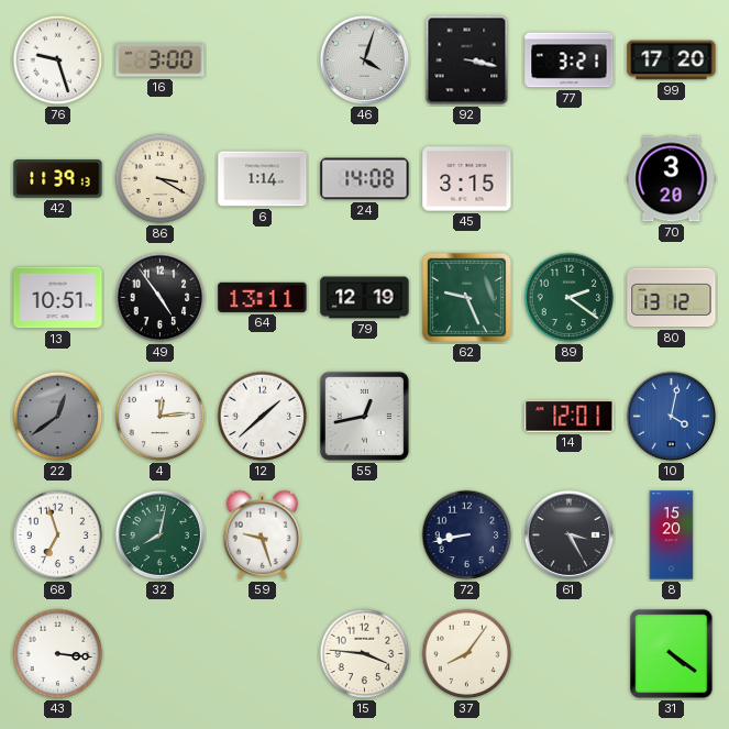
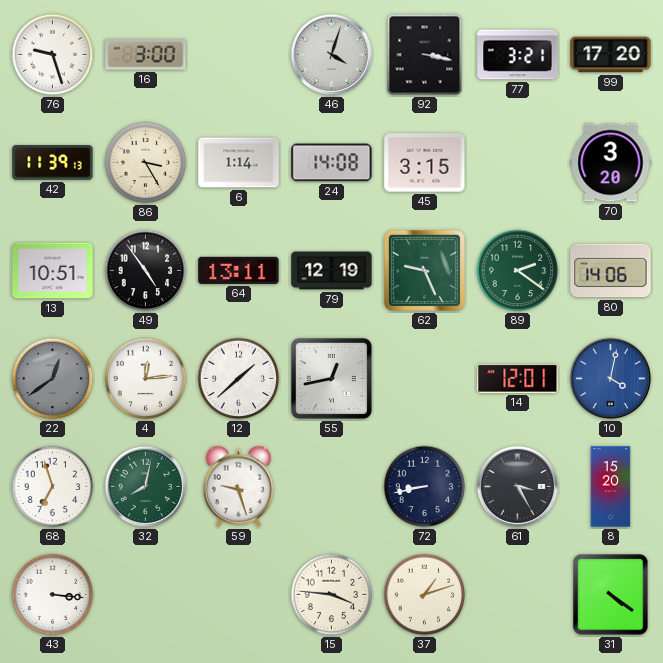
86: 3:20 -> 3:25 (146, 163)
80: 13:12 -> 14:06 (611, 271)
37: 8:06 -> 1:12 (425, 595)
